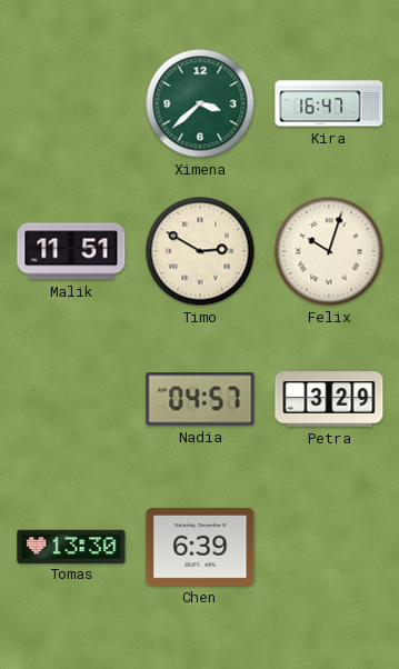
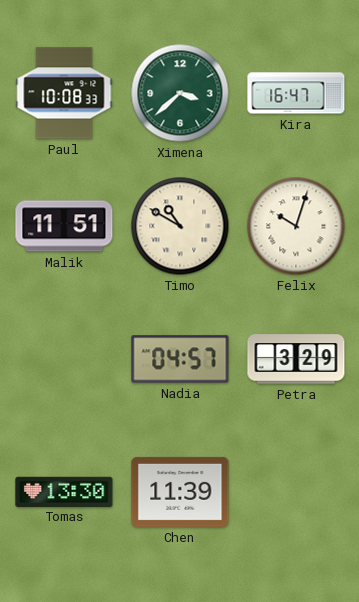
Paul: none -> 10:08 (64, 93)
Timo: 2:50 -> 10:50 (180, 226)
Chen: 6:39 -> 11:39 (180, 492)
